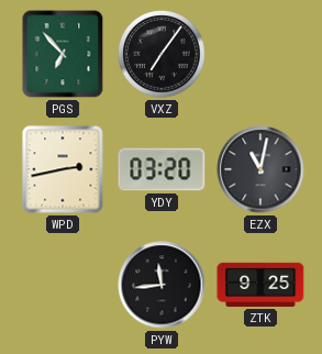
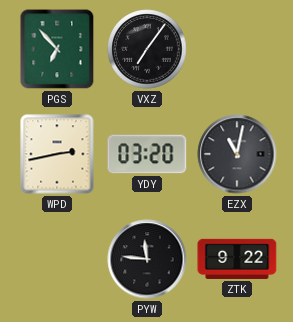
PYW: 11:44 -> 11:46 (147, 259)
ZTK: 9:25 -> 9:22 (237, 259)
